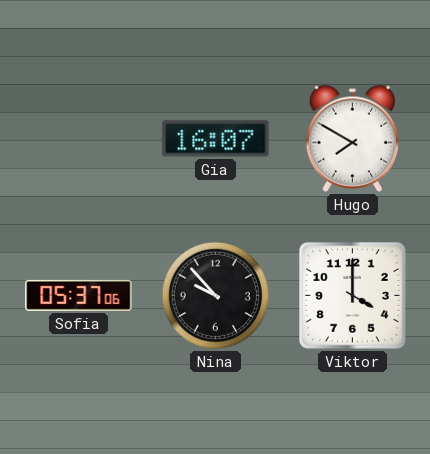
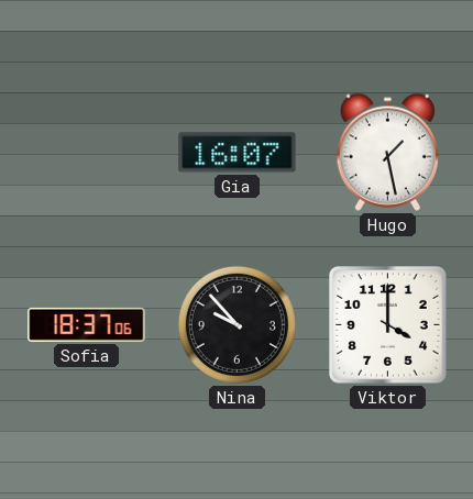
Hugo: 7:50 -> 1:28 (387, 152)
Sofia: 05:37 -> 18:37 (87, 324)
